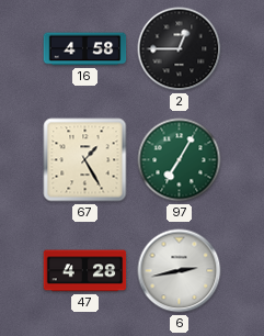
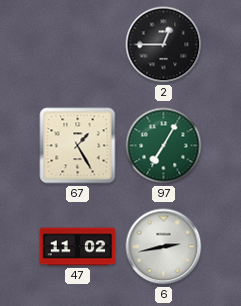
16: 4:58 -> none (85, 49)
47: 4:28 -> 11:02 (78, 247)
